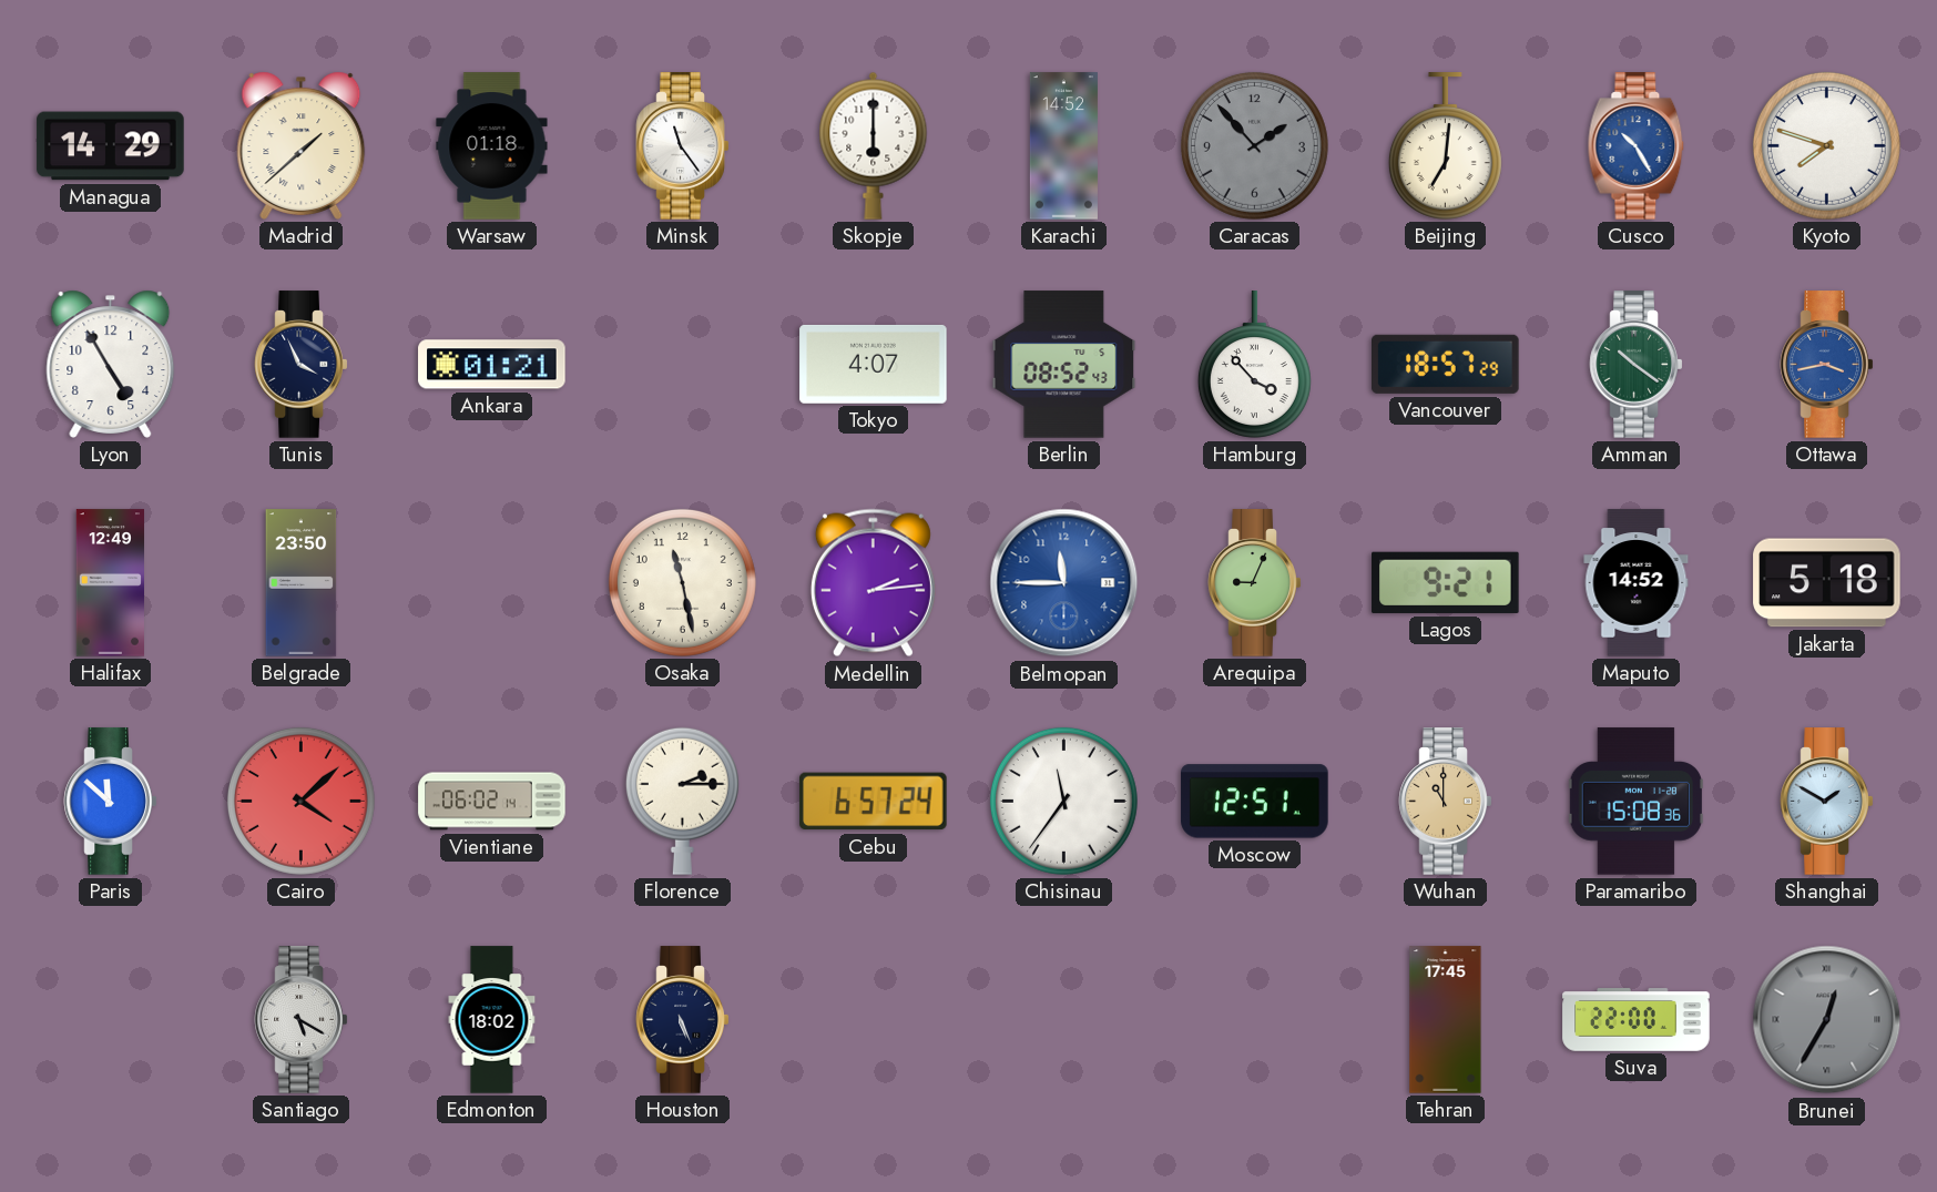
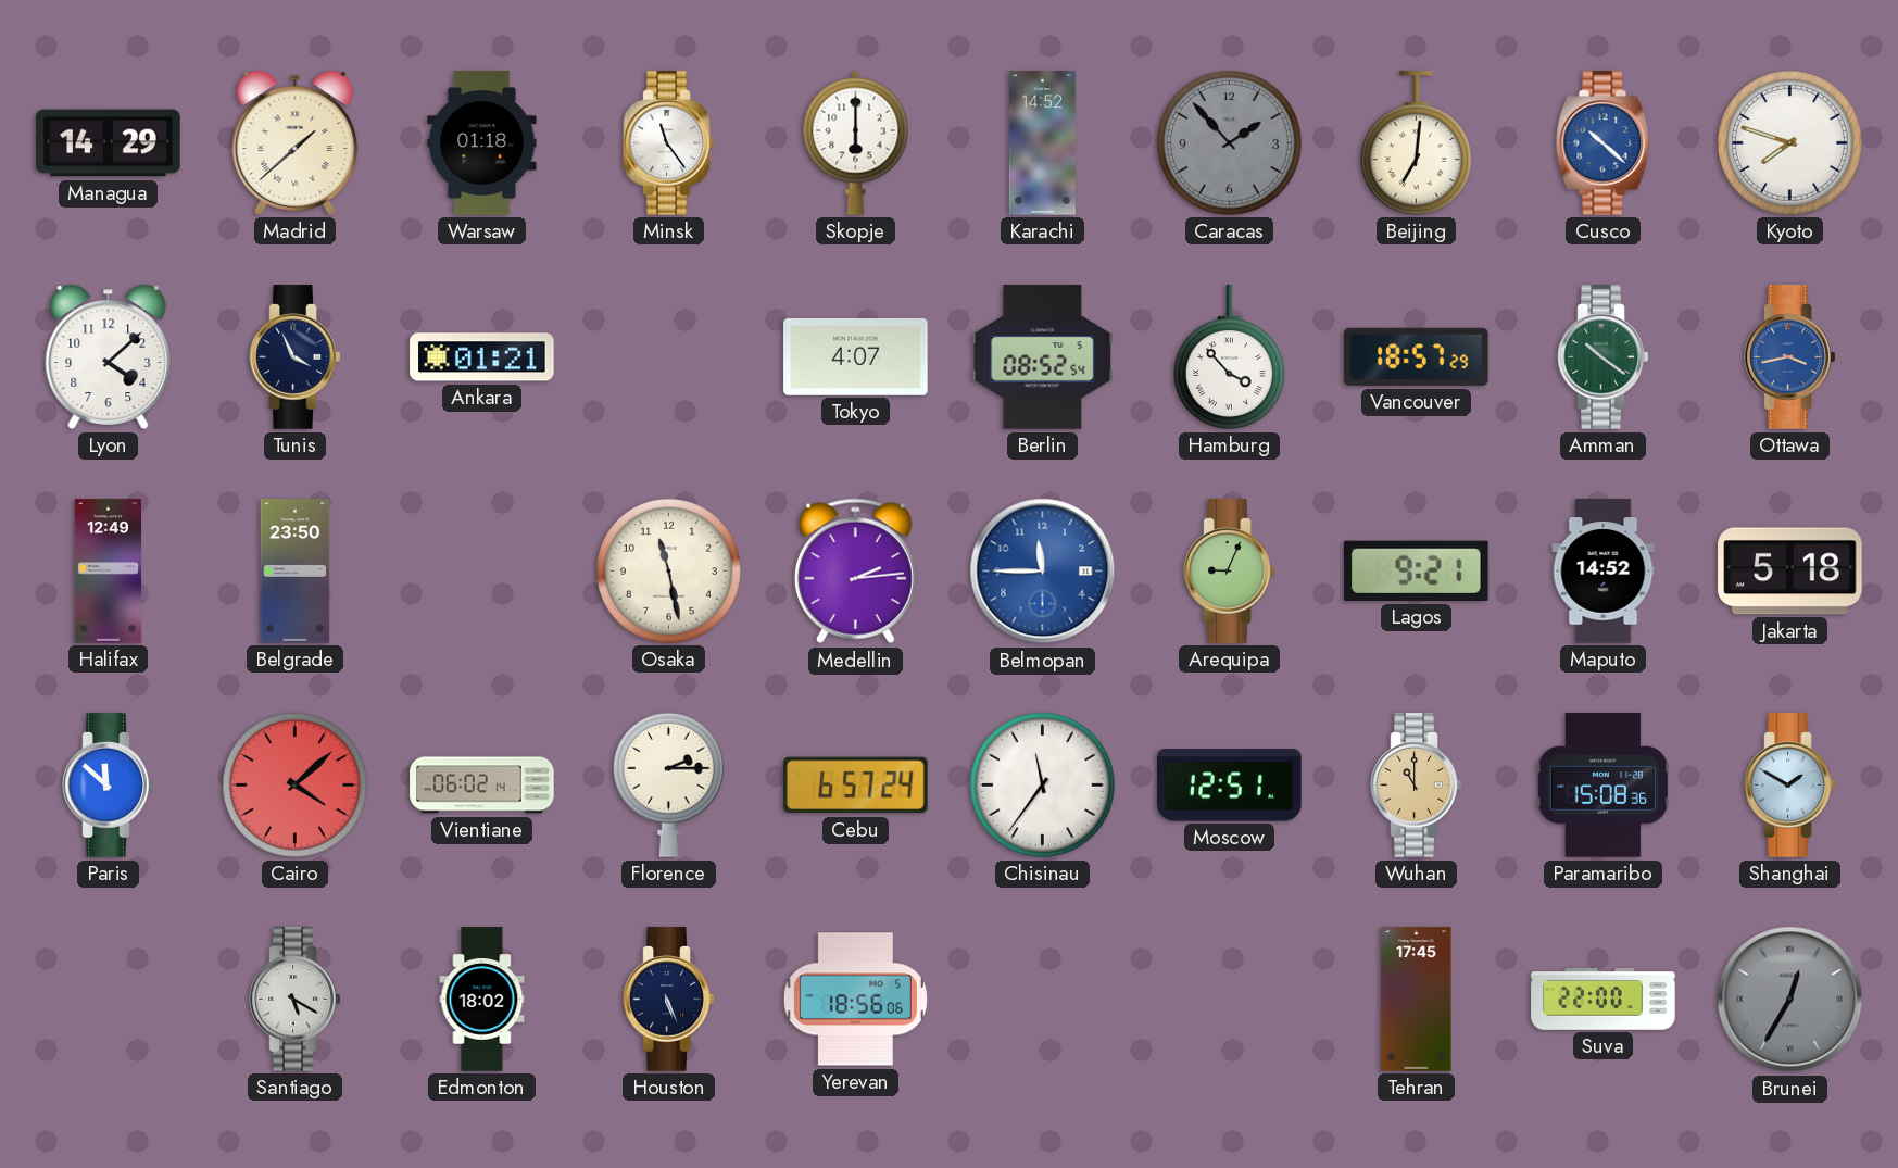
Cusco: 10:25 -> 10:22 (1604, 143)
Lyon: 4:55 -> 4:08 (109, 356)
Berlin: 08:52:43 -> 08:52:54 (1043, 357)
Yerevan: none -> 18:56 (855, 1000)
